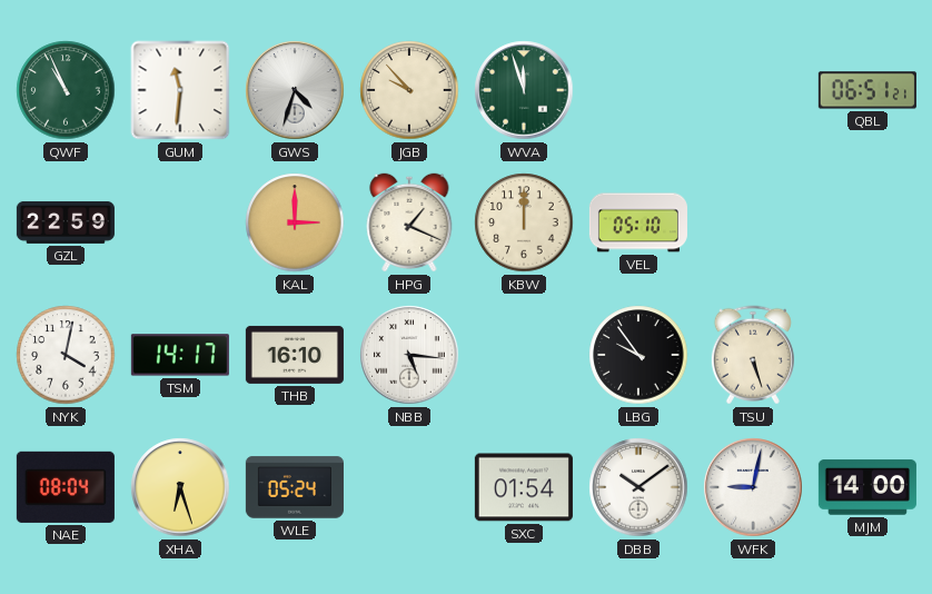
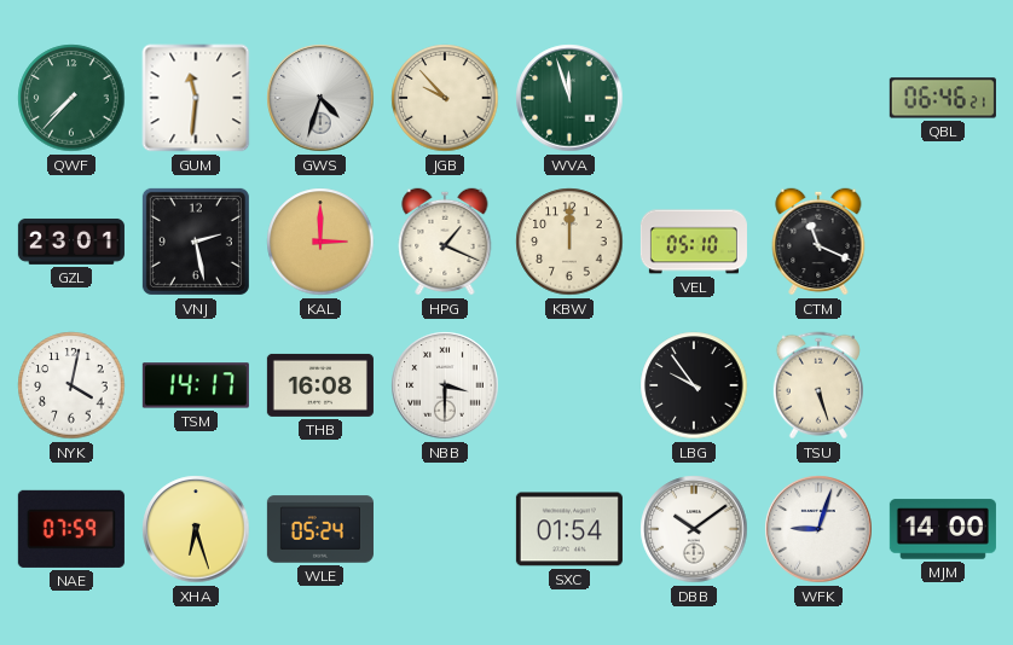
QWF: 10:56 -> 7:37 (71, 98)
QBL: 06:51 -> 06:46 (943, 98)
GZL: 22:59 -> 23:01 (71, 242)
VNJ: none -> 2:28 (196, 242)
CTM: none -> 11:19 (818, 242)
THB: 16:10 -> 16:08 (320, 385)
NBB: 5:16 -> 3:30 (445, 385)
NAE: 08:04 -> 07:59 (71, 529)
WFK: 9:02 -> 9:03 (818, 529)
